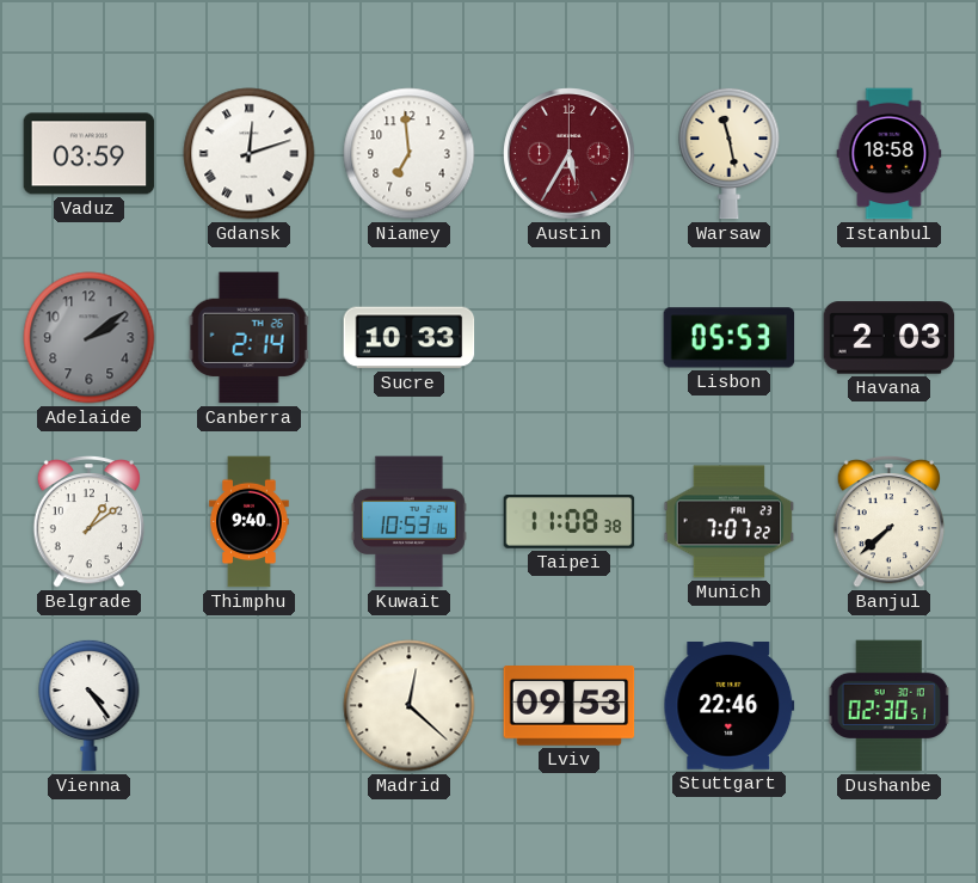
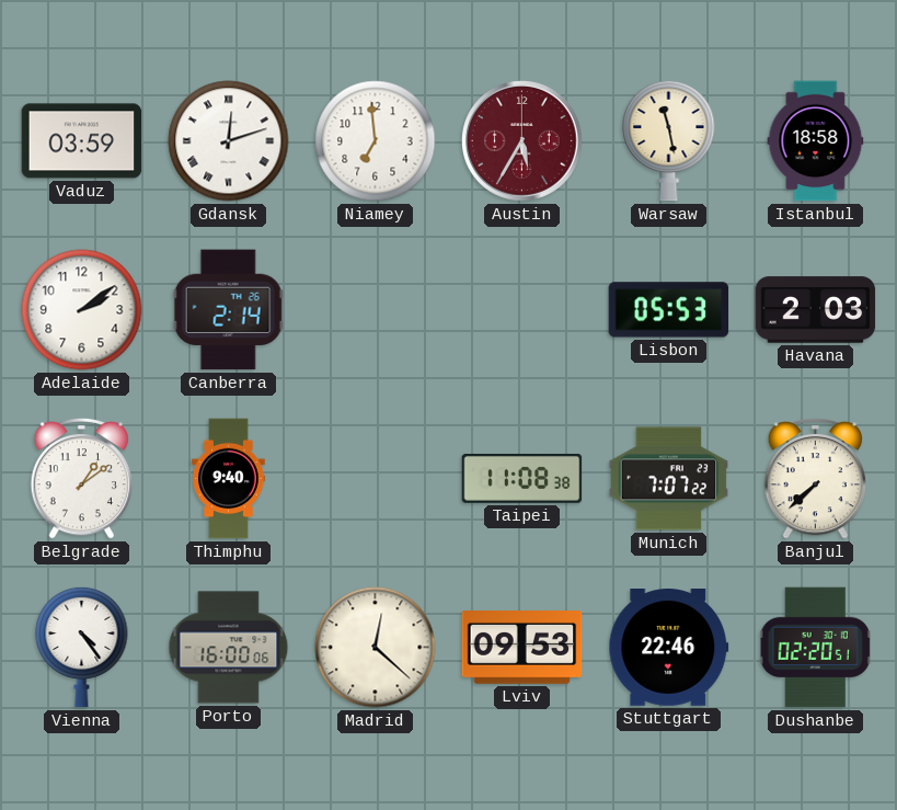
Adelaide dial: grey -> white (82, 310)
Sucre: 10:33 -> none (410, 338)
Kuwait: 10:53 -> none (408, 522)
Porto: none -> 16:00 (229, 648)
Dushanbe: 02:30 -> 02:20 (816, 648)
